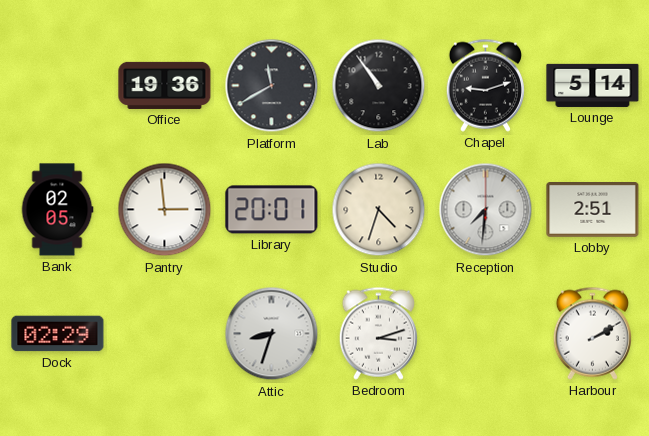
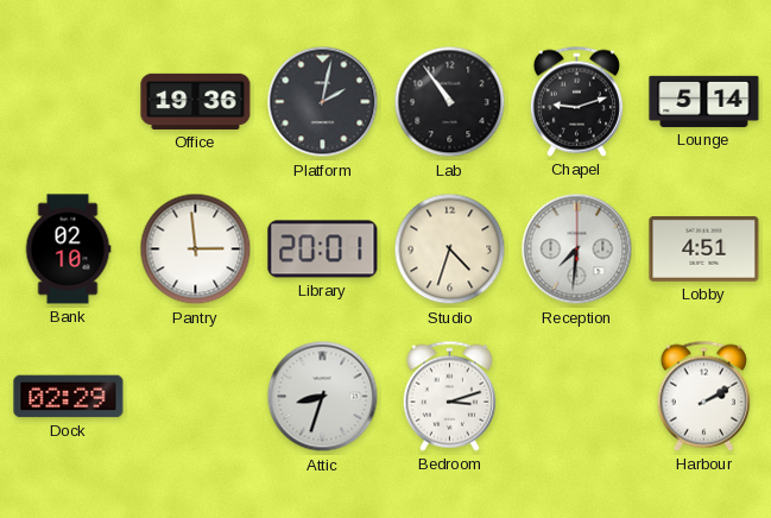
Platform: 11:40 -> 2:02 (323, 102)
Bank: 02:05 -> 02:10 (68, 249)
Lobby: 2:51 -> 4:51 (704, 249)
